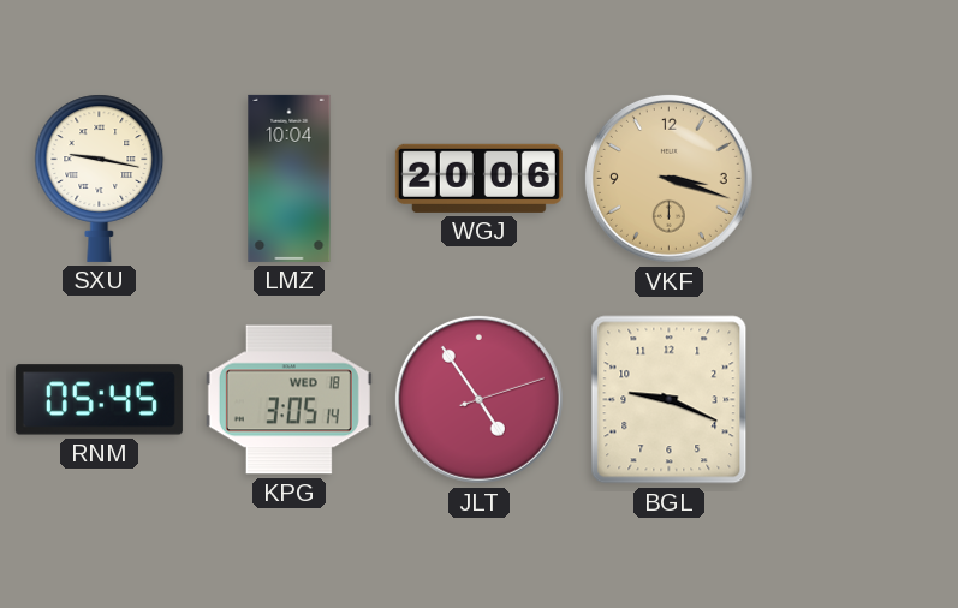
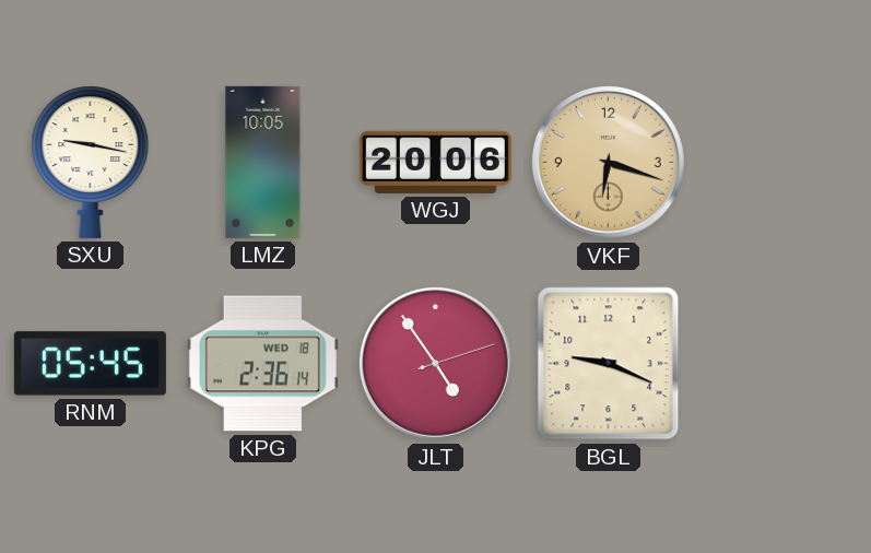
LMZ: 10:04 -> 10:05 (263, 162)
VKF: 3:18 -> 6:18 (608, 162)
KPG: 3:05 -> 2:36 (262, 364)
